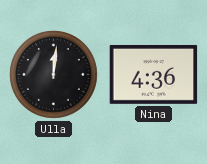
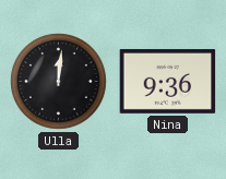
Nina: 4:36 -> 9:36 (168, 81)
